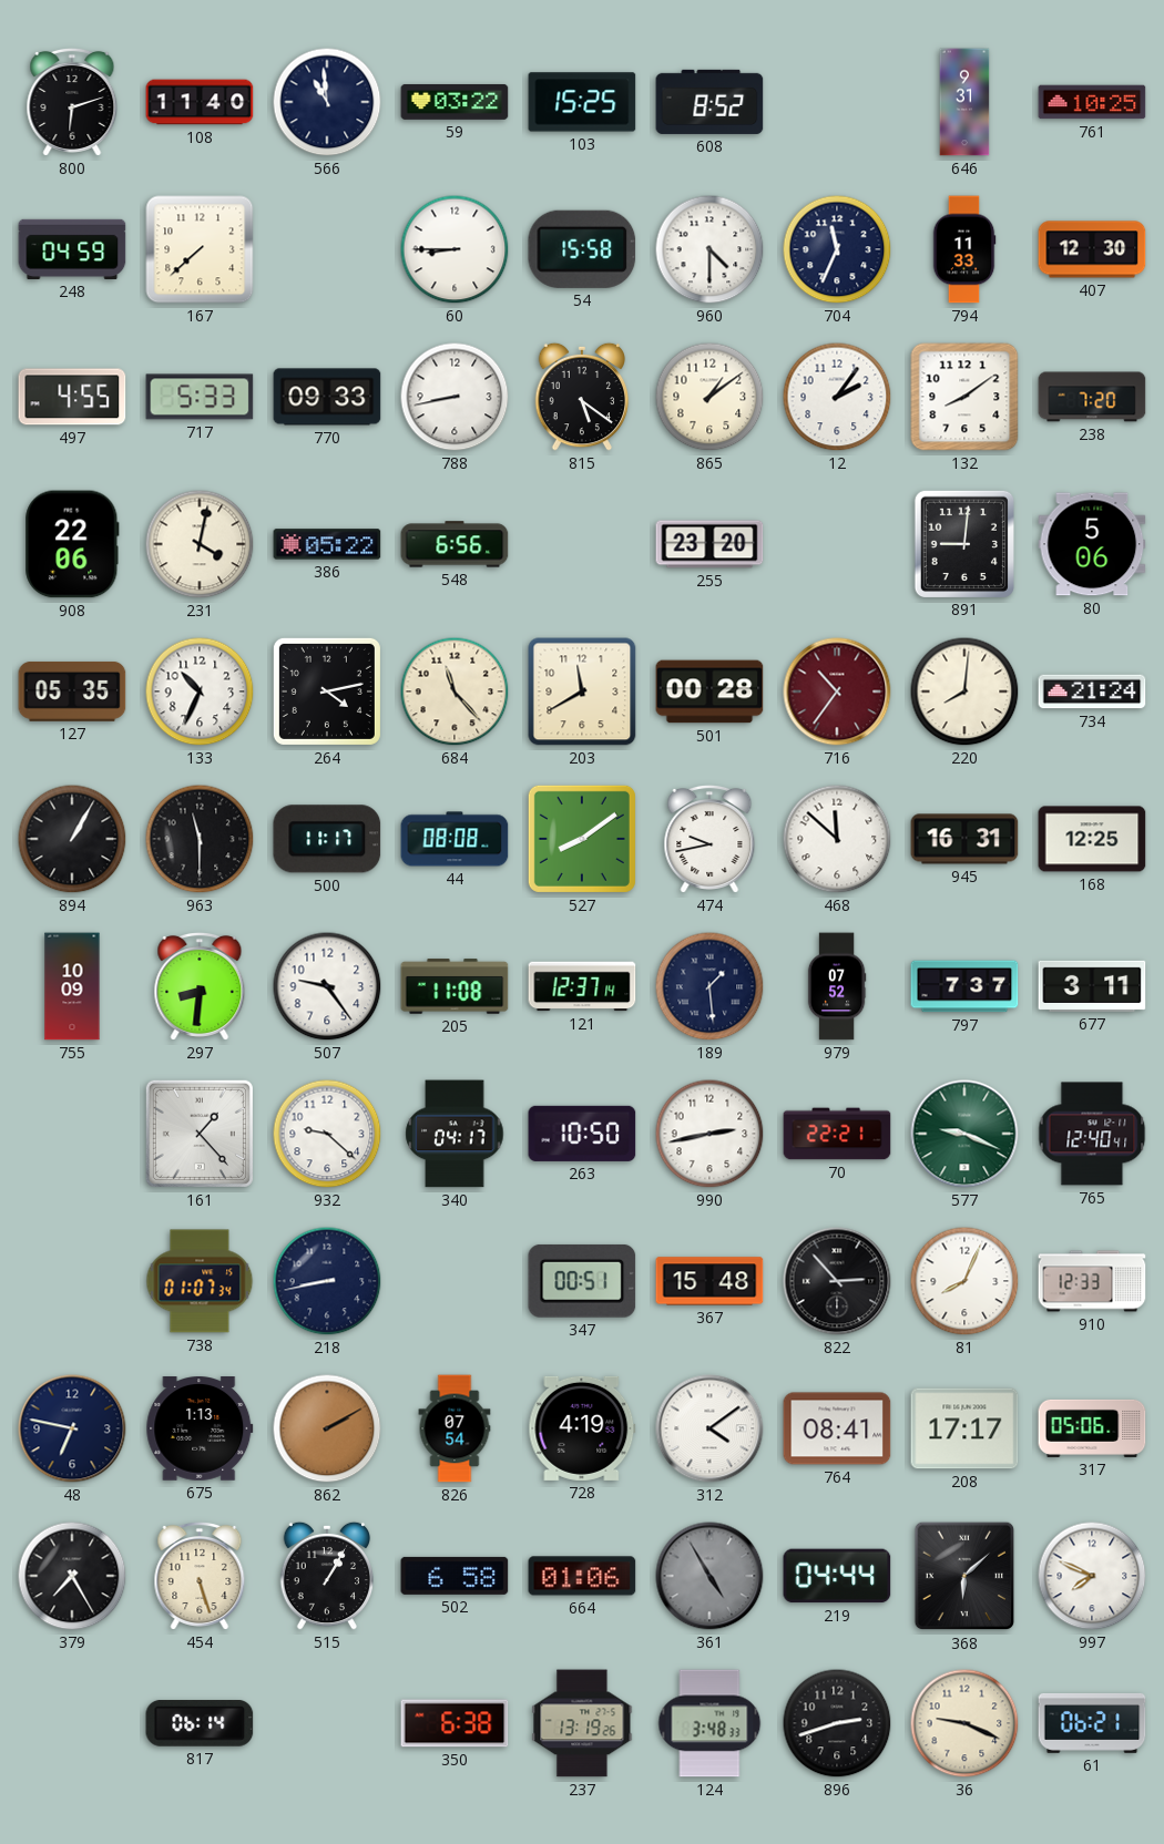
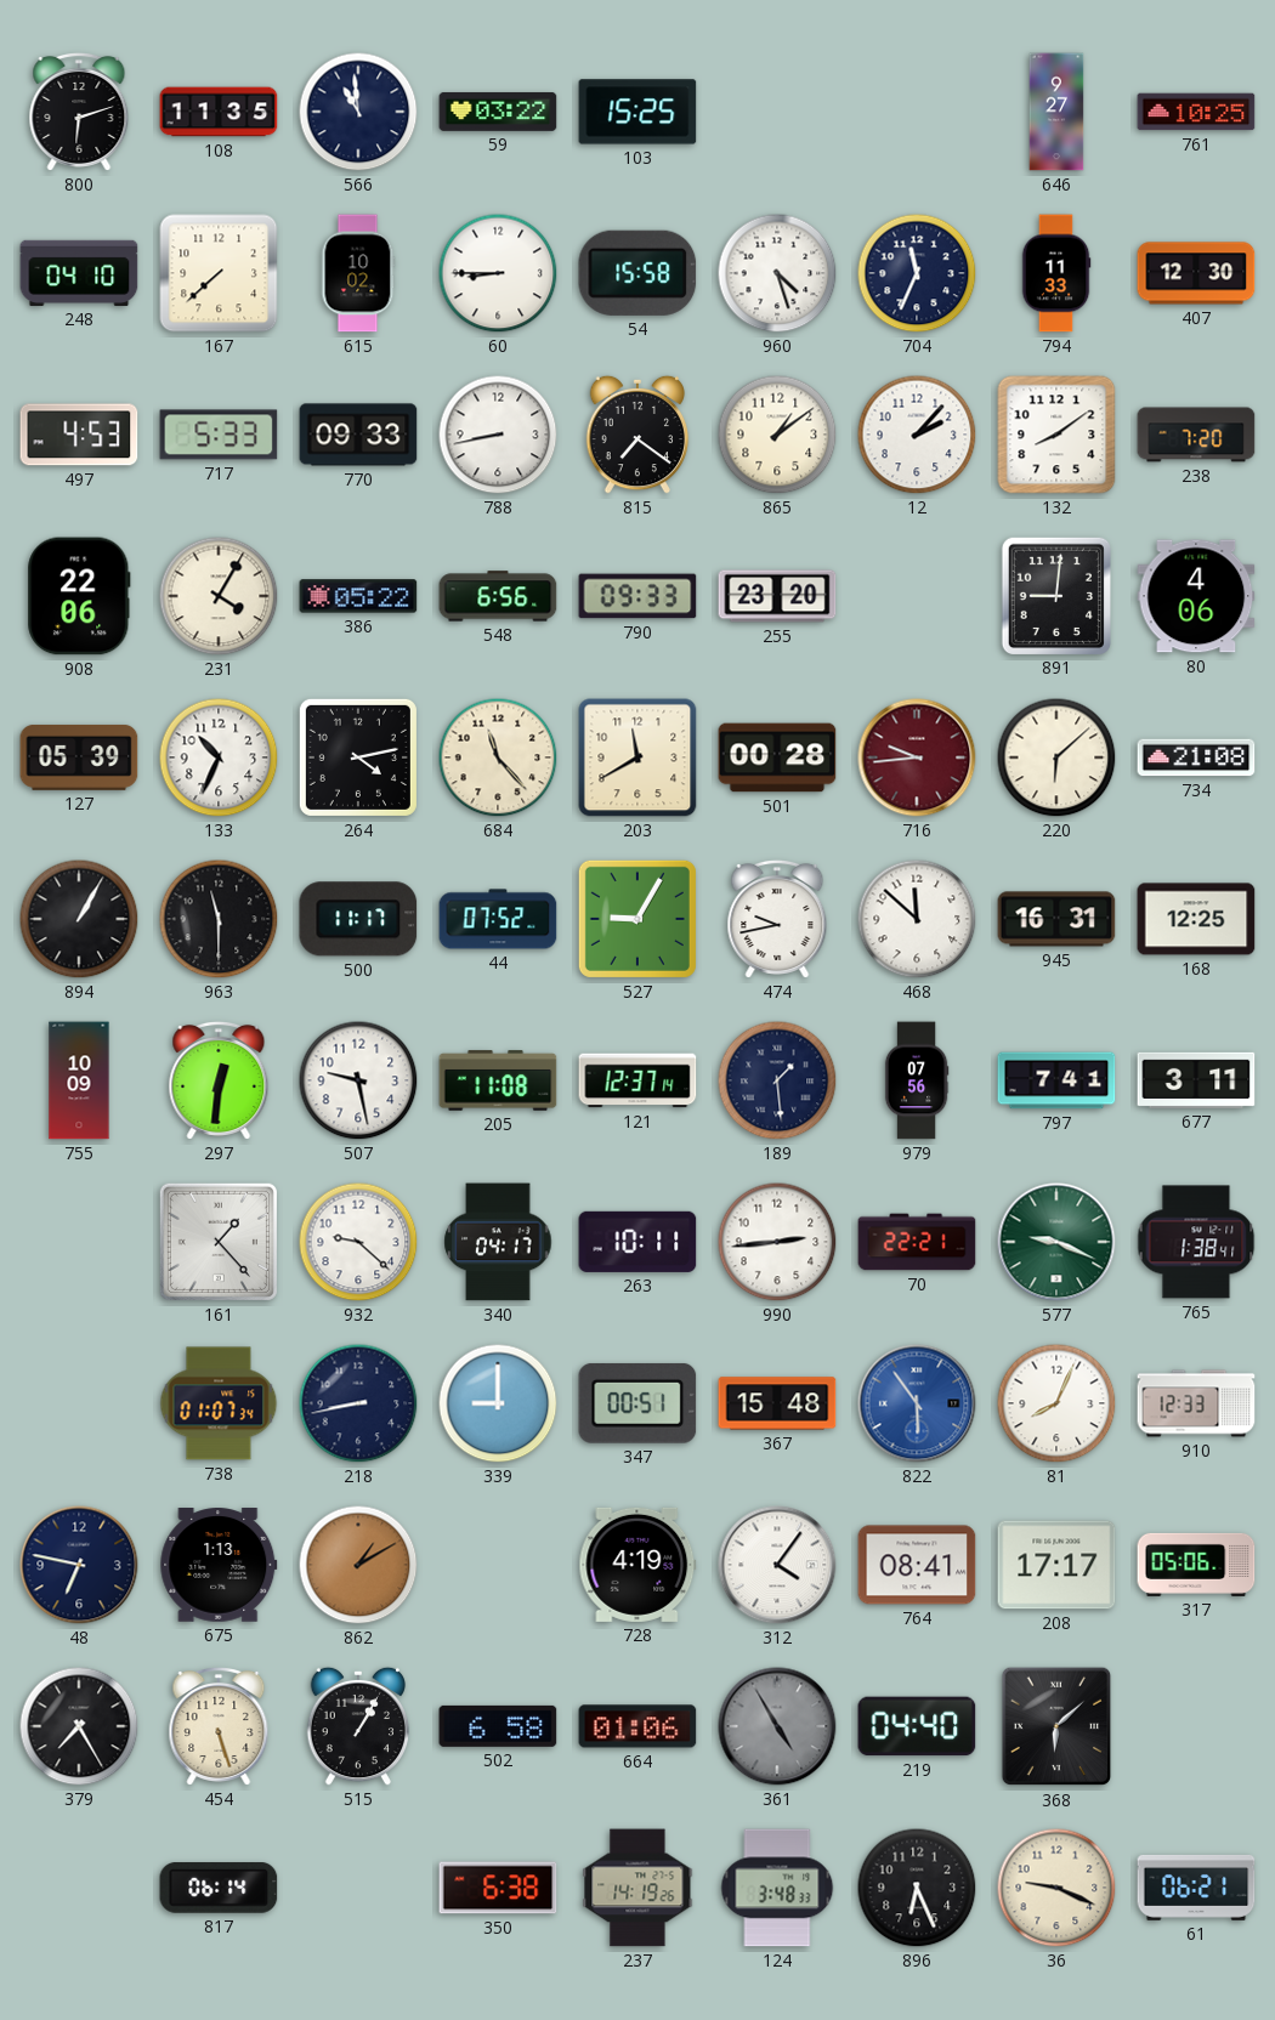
108: 11:40 -> 11:35 (219, 112)
608: 8:52 -> none (709, 102)
646: 9:31 -> 9:27 (1056, 112)
248: 04:59 -> 04:10 (79, 273)
615: none -> 10:02 (358, 273)
960: 4:30 -> 4:27 (777, 273)
497: 4:55 -> 4:53 (79, 435)
815: 5:21 -> 7:21 (637, 435)
12: 2:06 -> 2:07 (917, 435)
231: 4:02 -> 4:05 (219, 596)
790: none -> 09:33 (637, 596)
80: 5:06 -> 4:06 (1196, 596)
127: 05:35 -> 05:39 (79, 757)
716: 10:36 -> 9:44 (917, 757)
220: 8:01 -> 6:08 (1056, 757)
734: 21:24 -> 21:08 (1196, 757)
44: 08:08 -> 07:52 (498, 919)
527: 8:09 -> 9:05 (637, 919)
297: 8:31 -> 12:31 (219, 1080)
507: 9:24 -> 9:28 (358, 1080)
979: 07:52 -> 07:56 (917, 1080)
797: 7:37 -> 7:41 (1056, 1080)
263: 10:50 -> 10:11 (637, 1242)
990: 2:43 -> 2:44 (777, 1242)
765: 12:40 -> 1:38 (1196, 1242)
339: none -> 9:00 (498, 1403)
822: 2:53 -> 5:54 (917, 1403)
822 dial: black -> blue (917, 1403)
862: 2:10 -> 1:10 (358, 1565)
826: 07:54 -> none (455, 1428)
312: 4:09 -> 4:06 (777, 1565)
219: 04:44 -> 04:40 (917, 1726)
997: 7:49 -> none (1092, 1576)
237: 13:19 -> 14:19 (637, 1888)
896: 2:42 -> 6:26 (917, 1888)
